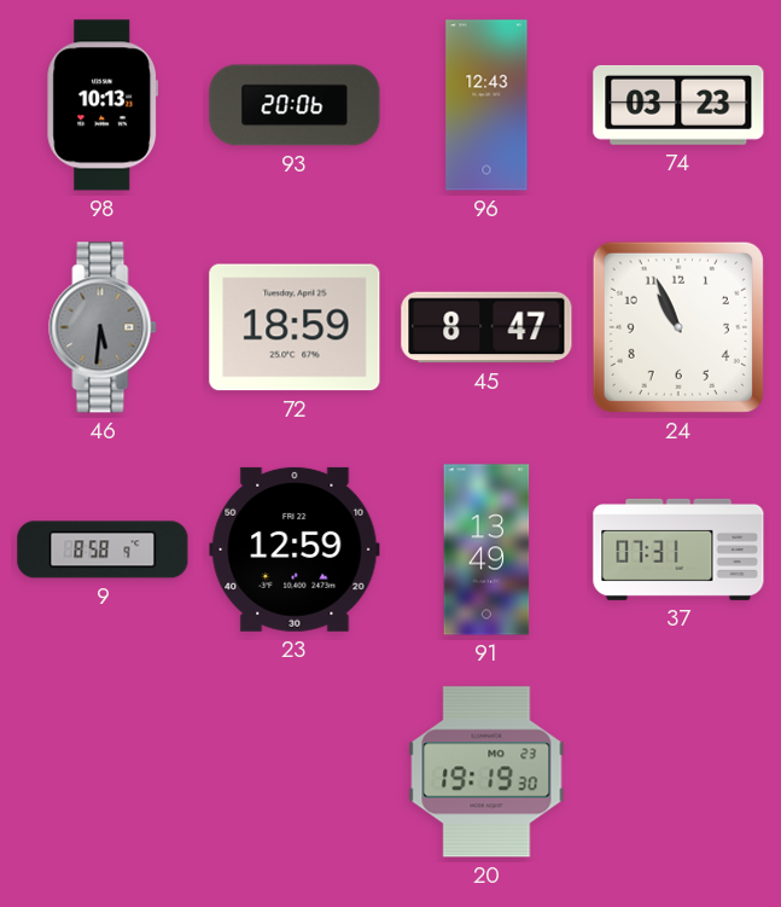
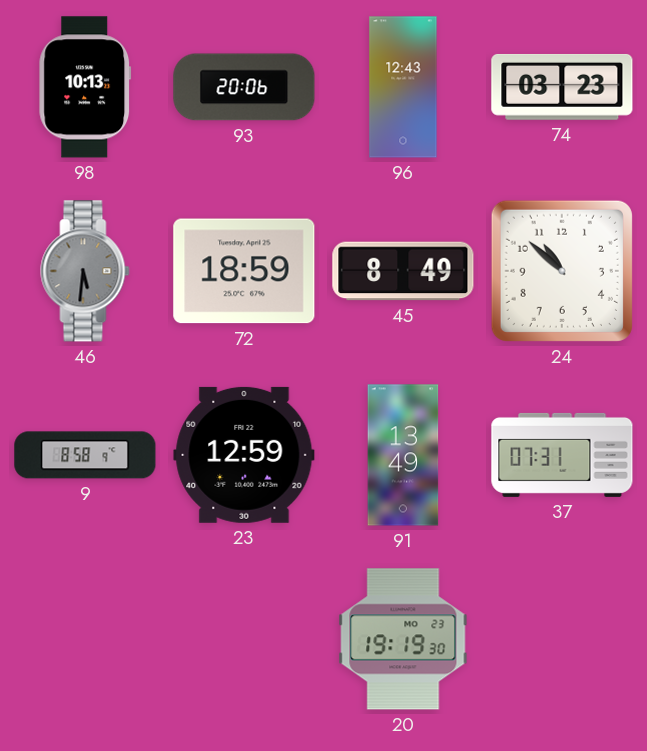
45: 8:47 -> 8:49 (403, 271)
24: 10:56 -> 10:52 (562, 271)
